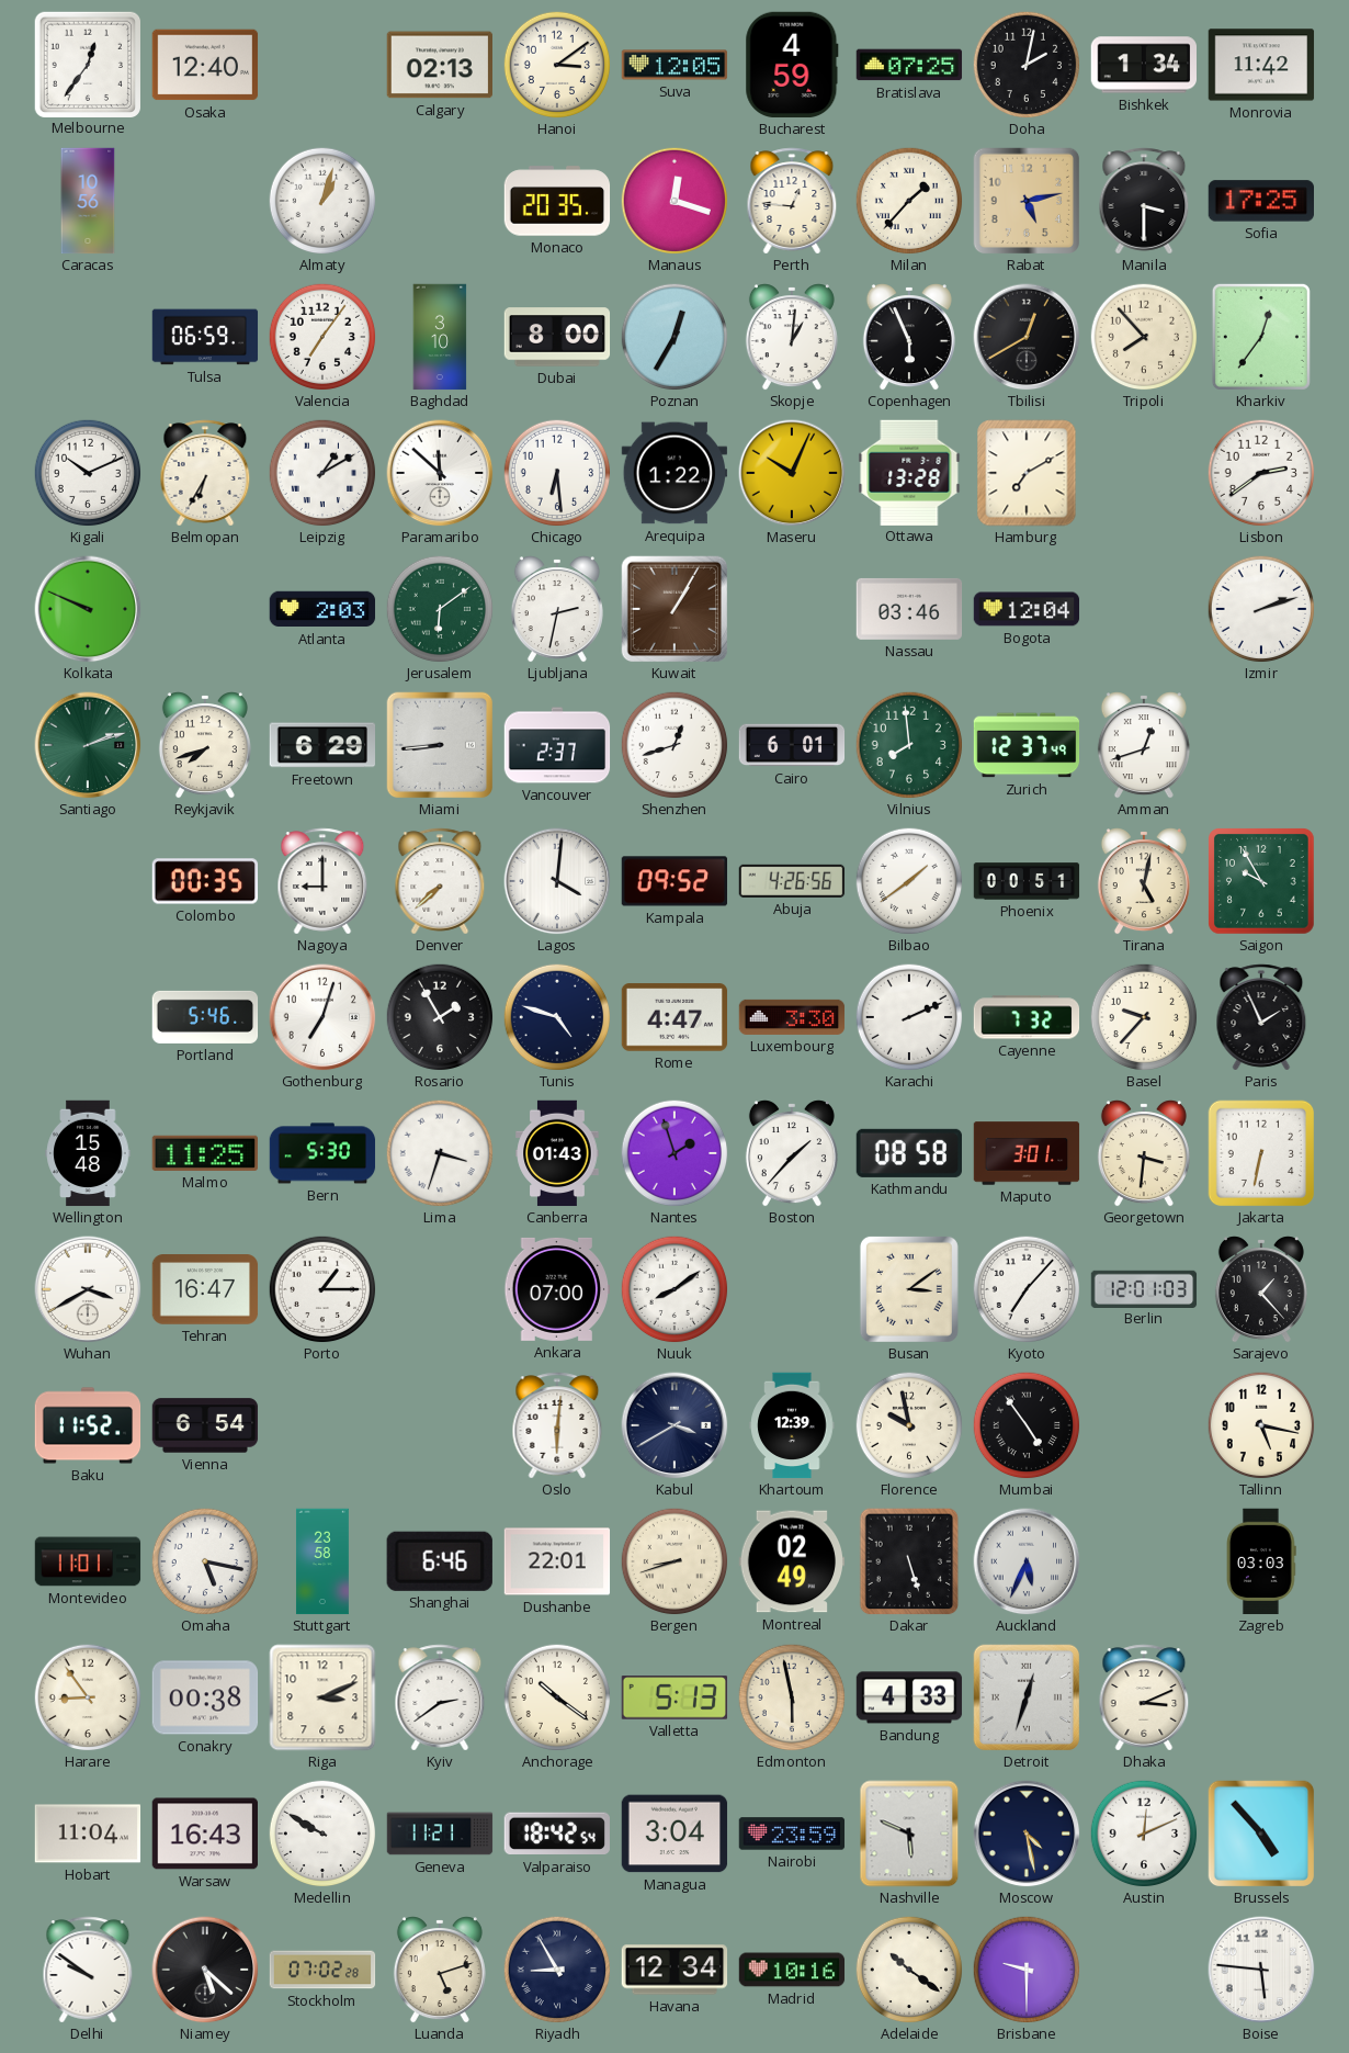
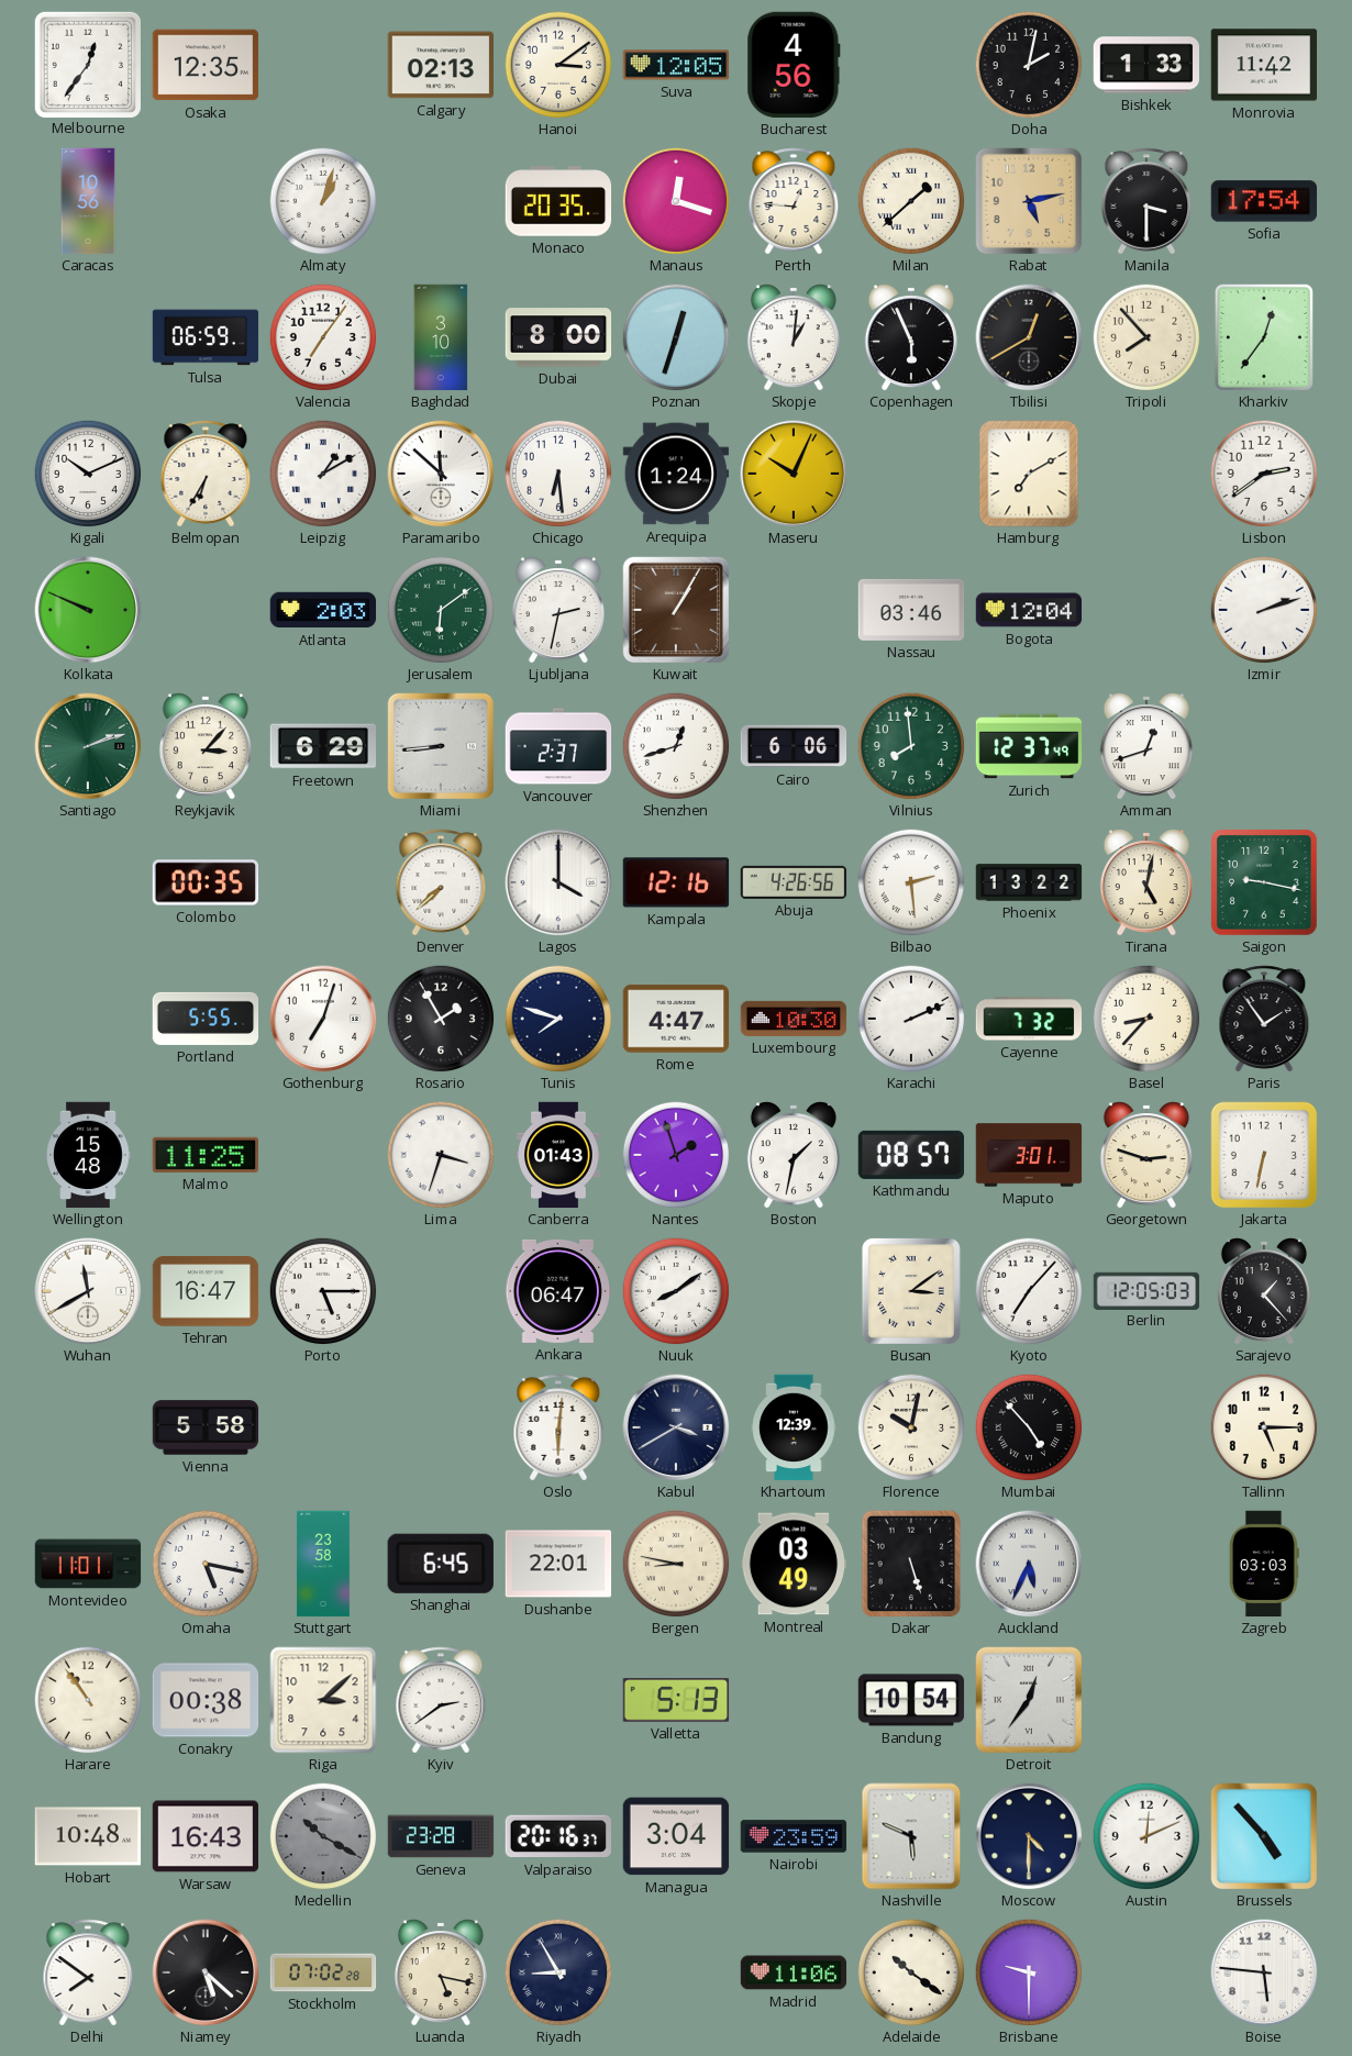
Osaka: 12:40 -> 12:35 (206, 65)
Bucharest: 4:59 -> 4:56 (794, 65)
Bratislava: 07:25 -> none (909, 65)
Bishkek: 1:34 -> 1:33 (1145, 65)
Milan: 1:37 -> 1:38 (911, 201)
Sofia: 17:25 -> 17:54 (1263, 201)
Poznan: 12:35 -> 12:33 (676, 337)
Arequipa: 1:22 -> 1:24 (676, 474)
Ottawa: 13:28 -> none (909, 472)
Reykjavik: 7:42 -> 3:07 (206, 746)
Cairo: 6:01 -> 6:06 (794, 746)
Nagoya: 9:00 -> none (322, 881)
Lagos: 4:01 -> 4:00 (558, 882)
Kampala: 09:52 -> 12:16 (676, 882)
Bilbao: 1:39 -> 2:29 (911, 882)
Phoenix: 00:51 -> 13:22 (1029, 882)
Saigon: 9:55 -> 9:17 (1265, 883)
Portland: 5:46 -> 5:55 (206, 1019)
Tunis: 4:48 -> 7:48 (558, 1019)
Luxembourg: 3:30 -> 10:30 (794, 1019)
Basel: 9:37 -> 8:37 (1146, 1019)
Paris: 1:56 -> 1:54 (1264, 1019)
Bern: 5:30 -> none (322, 1153)
Boston: 1:37 -> 1:32 (794, 1155)
Kathmandu: 08:58 -> 08:57 (910, 1155)
Georgetown: 3:31 -> 2:48 (1146, 1155)
Wuhan: 3:40 -> 11:40 (88, 1291)
Porto: 1:15 -> 5:15 (323, 1291)
Ankara: 07:00 -> 06:47 (558, 1291)
Berlin: 12:01 -> 12:05 (1146, 1290)
Baku: 11:52 -> none (88, 1425)
Vienna: 6:54 -> 5:58 (206, 1427)
Florence: 9:58 -> 10:02 (911, 1427)
Mumbai: 4:54 -> 4:53 (1029, 1427)
Tallinn: 5:17 -> 5:15 (1264, 1427)
Shanghai: 6:46 -> 6:45 (441, 1564)
Bergen: 8:42 -> 8:47 (676, 1564)
Montreal: 02:49 -> 03:49 (794, 1564)
Harare: 8:54 -> 10:54 (88, 1700)
Riga: 3:11 -> 3:08 (323, 1700)
Anchorage: 10:21 -> none (557, 1697)
Edmonton: 5:58 -> none (792, 1697)
Bandung: 4:33 -> 10:54 (911, 1700)
Detroit: 12:33 -> 12:36 (1029, 1700)
Dhaka: 3:11 -> none (1144, 1697)
Hobart: 11:04 -> 10:48 (88, 1836)
Medellin: 9:50 -> 10:20 (323, 1836)
Medellin dial: white -> grey (323, 1836)
Geneva: 11:21 -> 23:28 (441, 1836)
Valparaiso: 18:42 -> 20:16 (558, 1836)
Moscow: 4:28 -> 4:30 (1029, 1836)
Delhi: 9:51 -> 7:51 (88, 1972)
Luanda: 5:12 -> 5:17 (441, 1972)
Havana: 12:34 -> none (674, 1970)
Madrid: 10:16 -> 11:06 (794, 1972)
